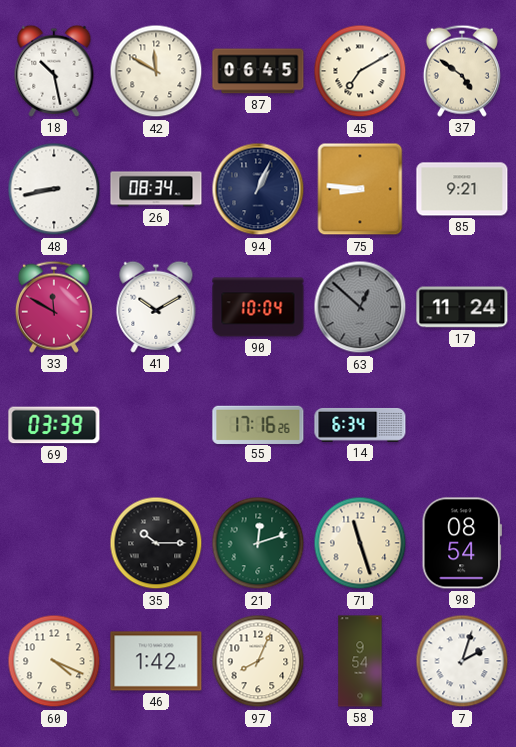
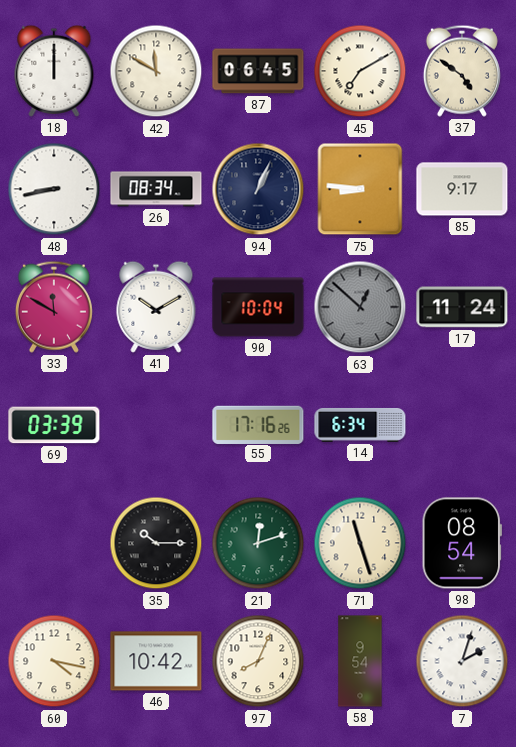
18: 10:28 -> 12:00 (54, 71)
85: 9:21 -> 9:17 (462, 189)
60: 4:19 -> 4:17 (54, 661)
46: 1:42 -> 10:42 (156, 661)
